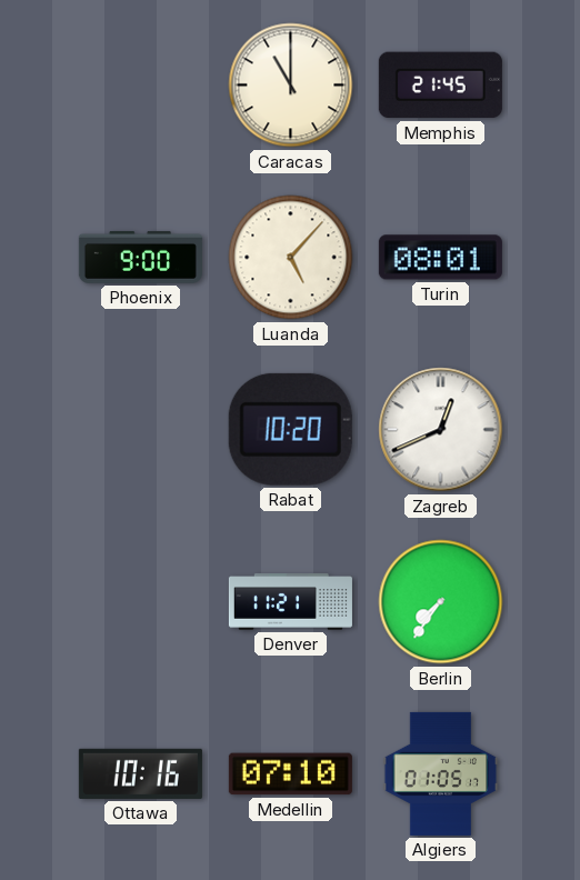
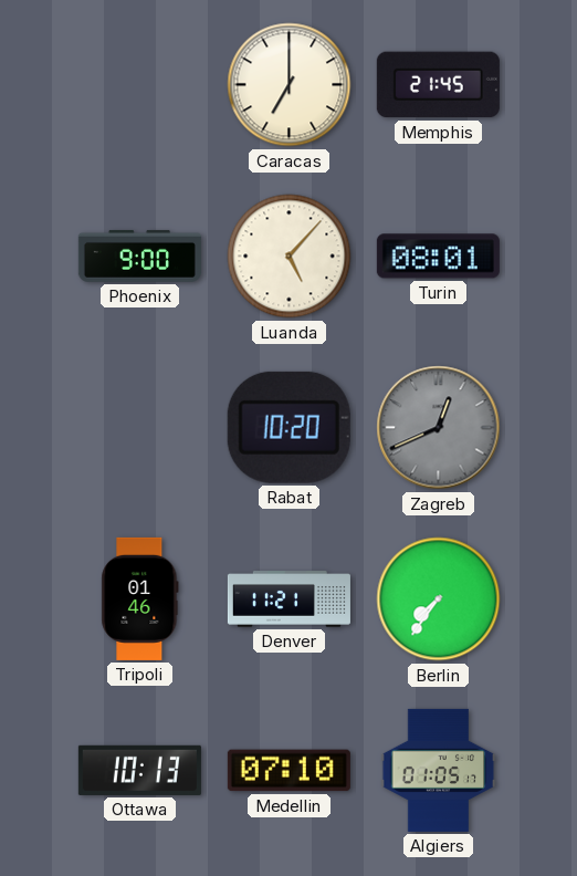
Caracas: 11:00 -> 7:00 (290, 85)
Zagreb dial: white -> grey (439, 428)
Tripoli: none -> 01:46 (140, 598)
Ottawa: 10:16 -> 10:13 (139, 770)
